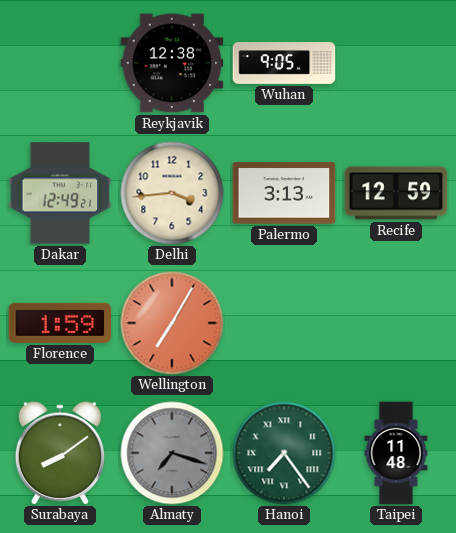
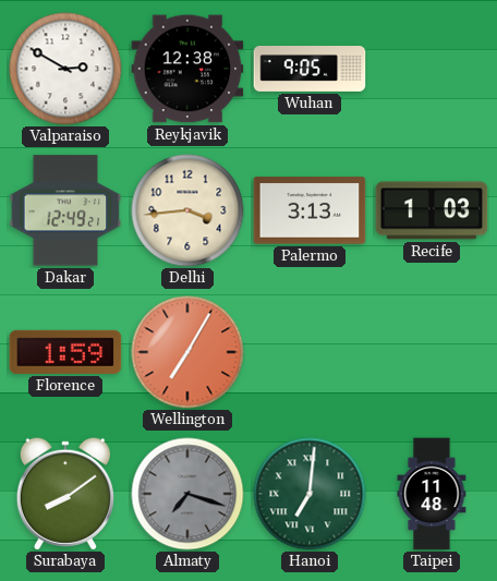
Valparaiso: none -> 2:50 (65, 69)
Recife: 12:59 -> 1:03 (432, 210)
Hanoi: 7:24 -> 7:01 (310, 494)
